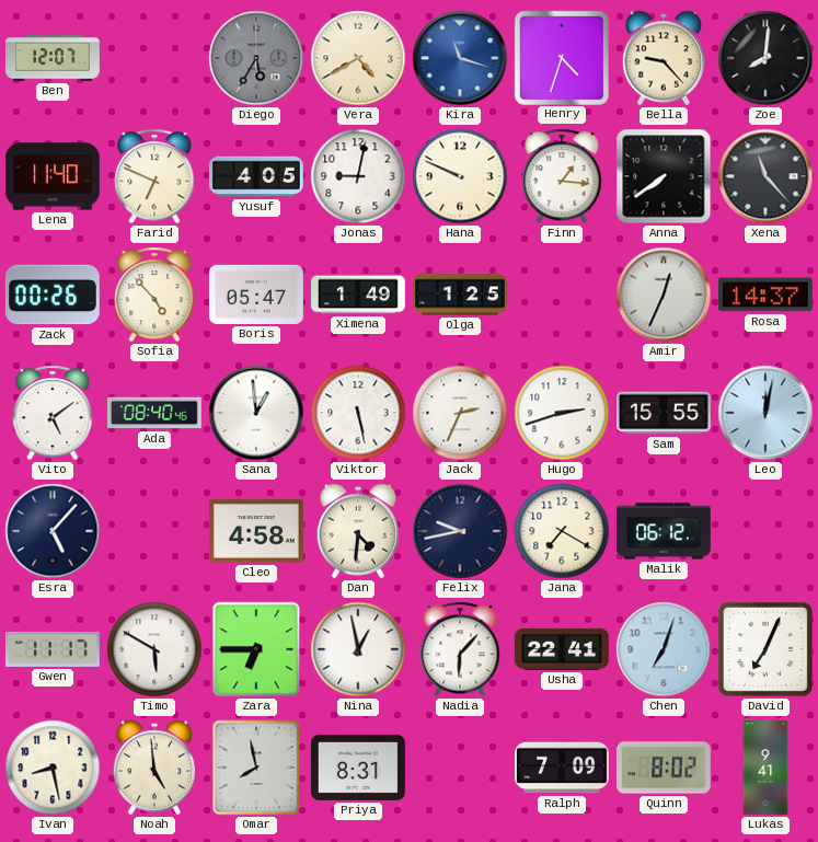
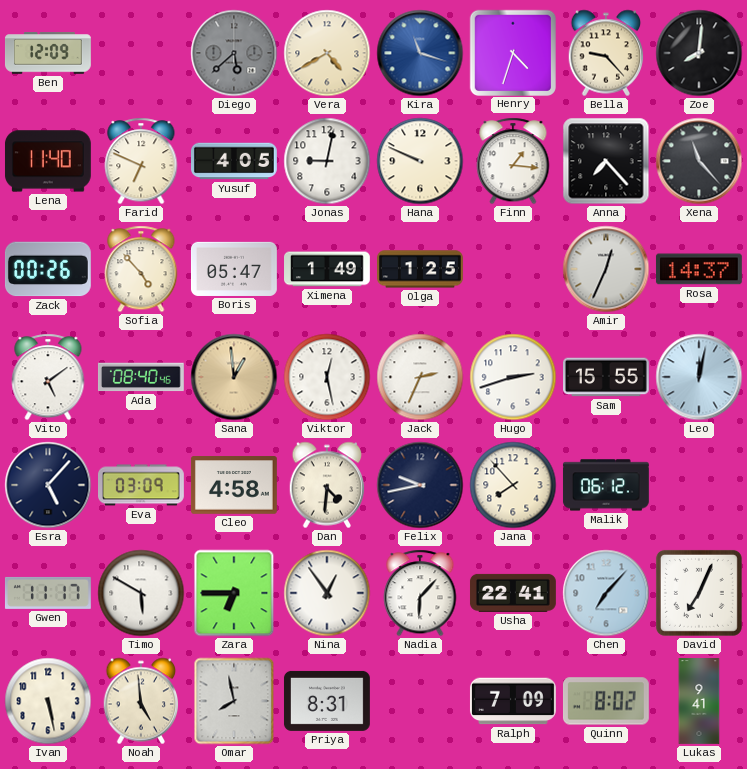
Ben: 12:07 -> 12:09 (48, 53)
Diego: 5:35 -> 5:38 (234, 53)
Anna: 7:39 -> 7:23 (606, 161)
Sana dial: white -> champagne (234, 377)
Viktor: 5:28 -> 12:28 (327, 377)
Eva: none -> 03:09 (142, 485)
Jana: 7:20 -> 7:53 (513, 485)
Nina: 12:58 -> 12:54 (327, 593)
Chen: 7:03 -> 7:07 (606, 593)
Ivan: 8:28 -> 5:28 (48, 701)
